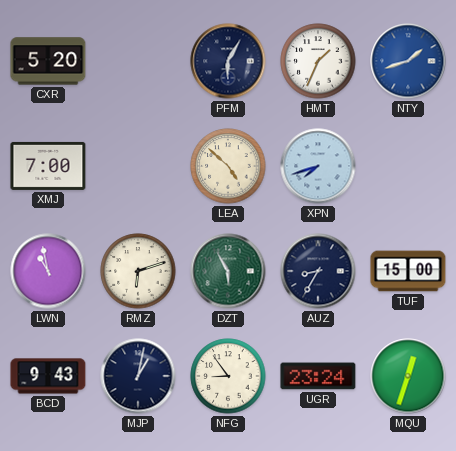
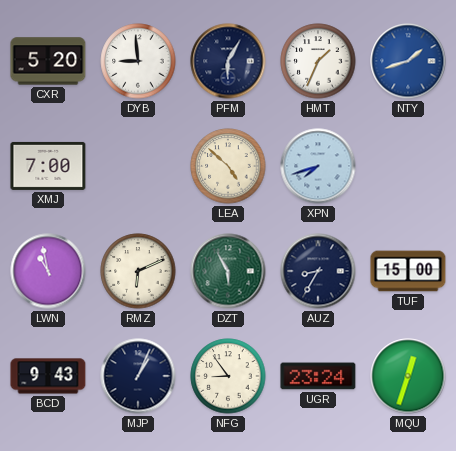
DYB: none -> 8:59 (138, 61)
RMZ: 6:12 -> 6:11 (138, 271)
MJP: 1:02 -> 1:04 (138, 376)
